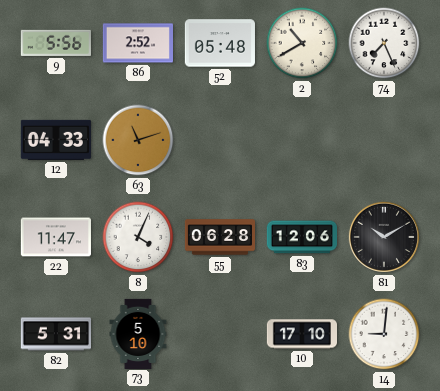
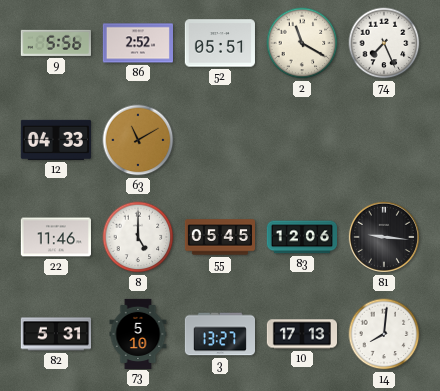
52: 05:48 -> 05:51 (219, 43)
2: 10:40 -> 11:20 (302, 43)
63: 11:12 -> 11:10 (138, 140)
22: 11:47 -> 11:46 (56, 237)
8: 4:04 -> 5:00 (138, 237)
55: 06:28 -> 05:45 (219, 237)
81: 10:10 -> 9:16 (384, 237)
3: none -> 13:27 (219, 334)
10: 17:10 -> 17:13 (301, 334)
14: 9:01 -> 8:01 (384, 334)
